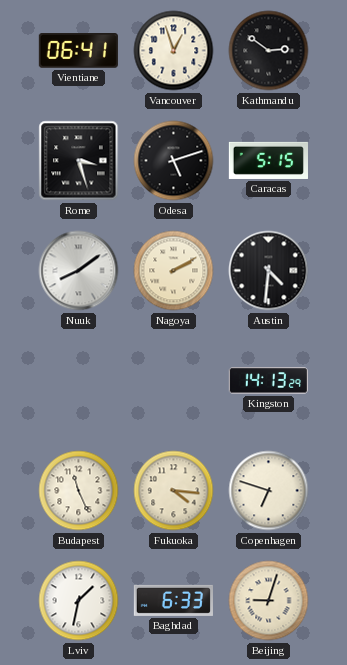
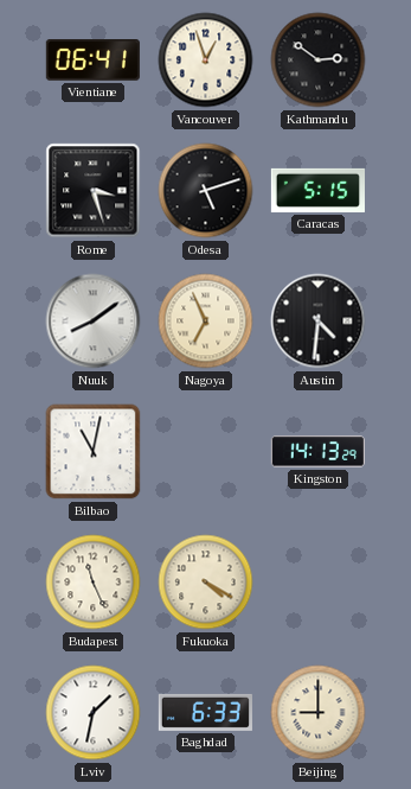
Nagoya: 2:10 -> 6:56 (206, 322)
Bilbao: none -> 11:02 (94, 452)
Fukuoka: 4:16 -> 4:20 (206, 583)
Copenhagen: 6:48 -> none (269, 491)
Beijing: 9:03 -> 9:00 (319, 713)
